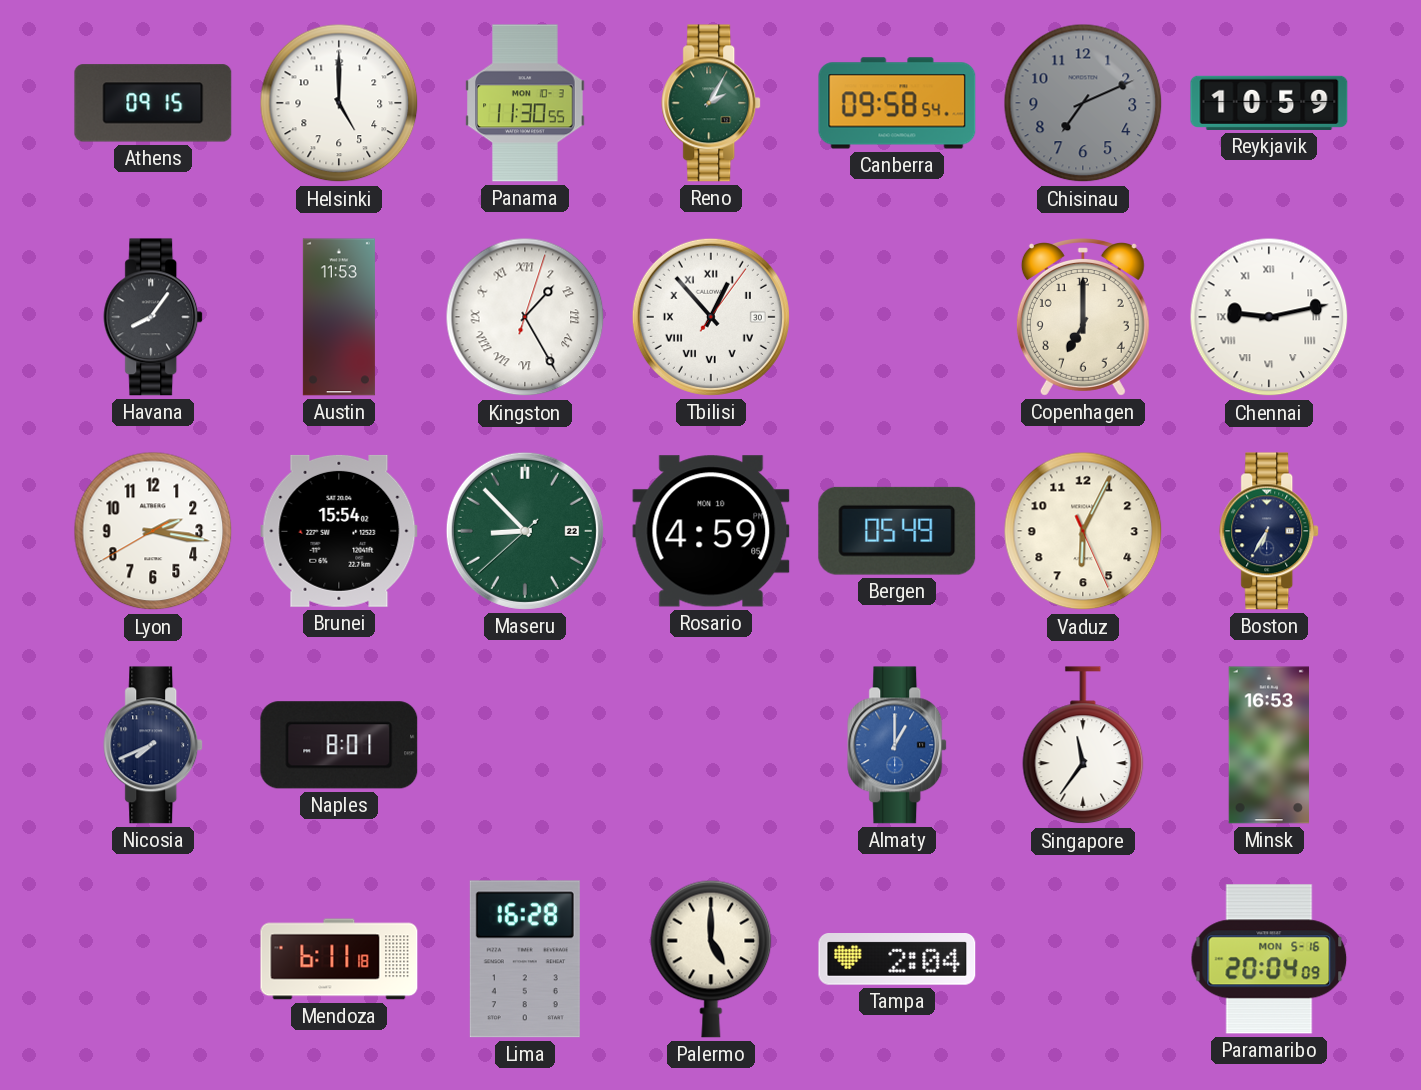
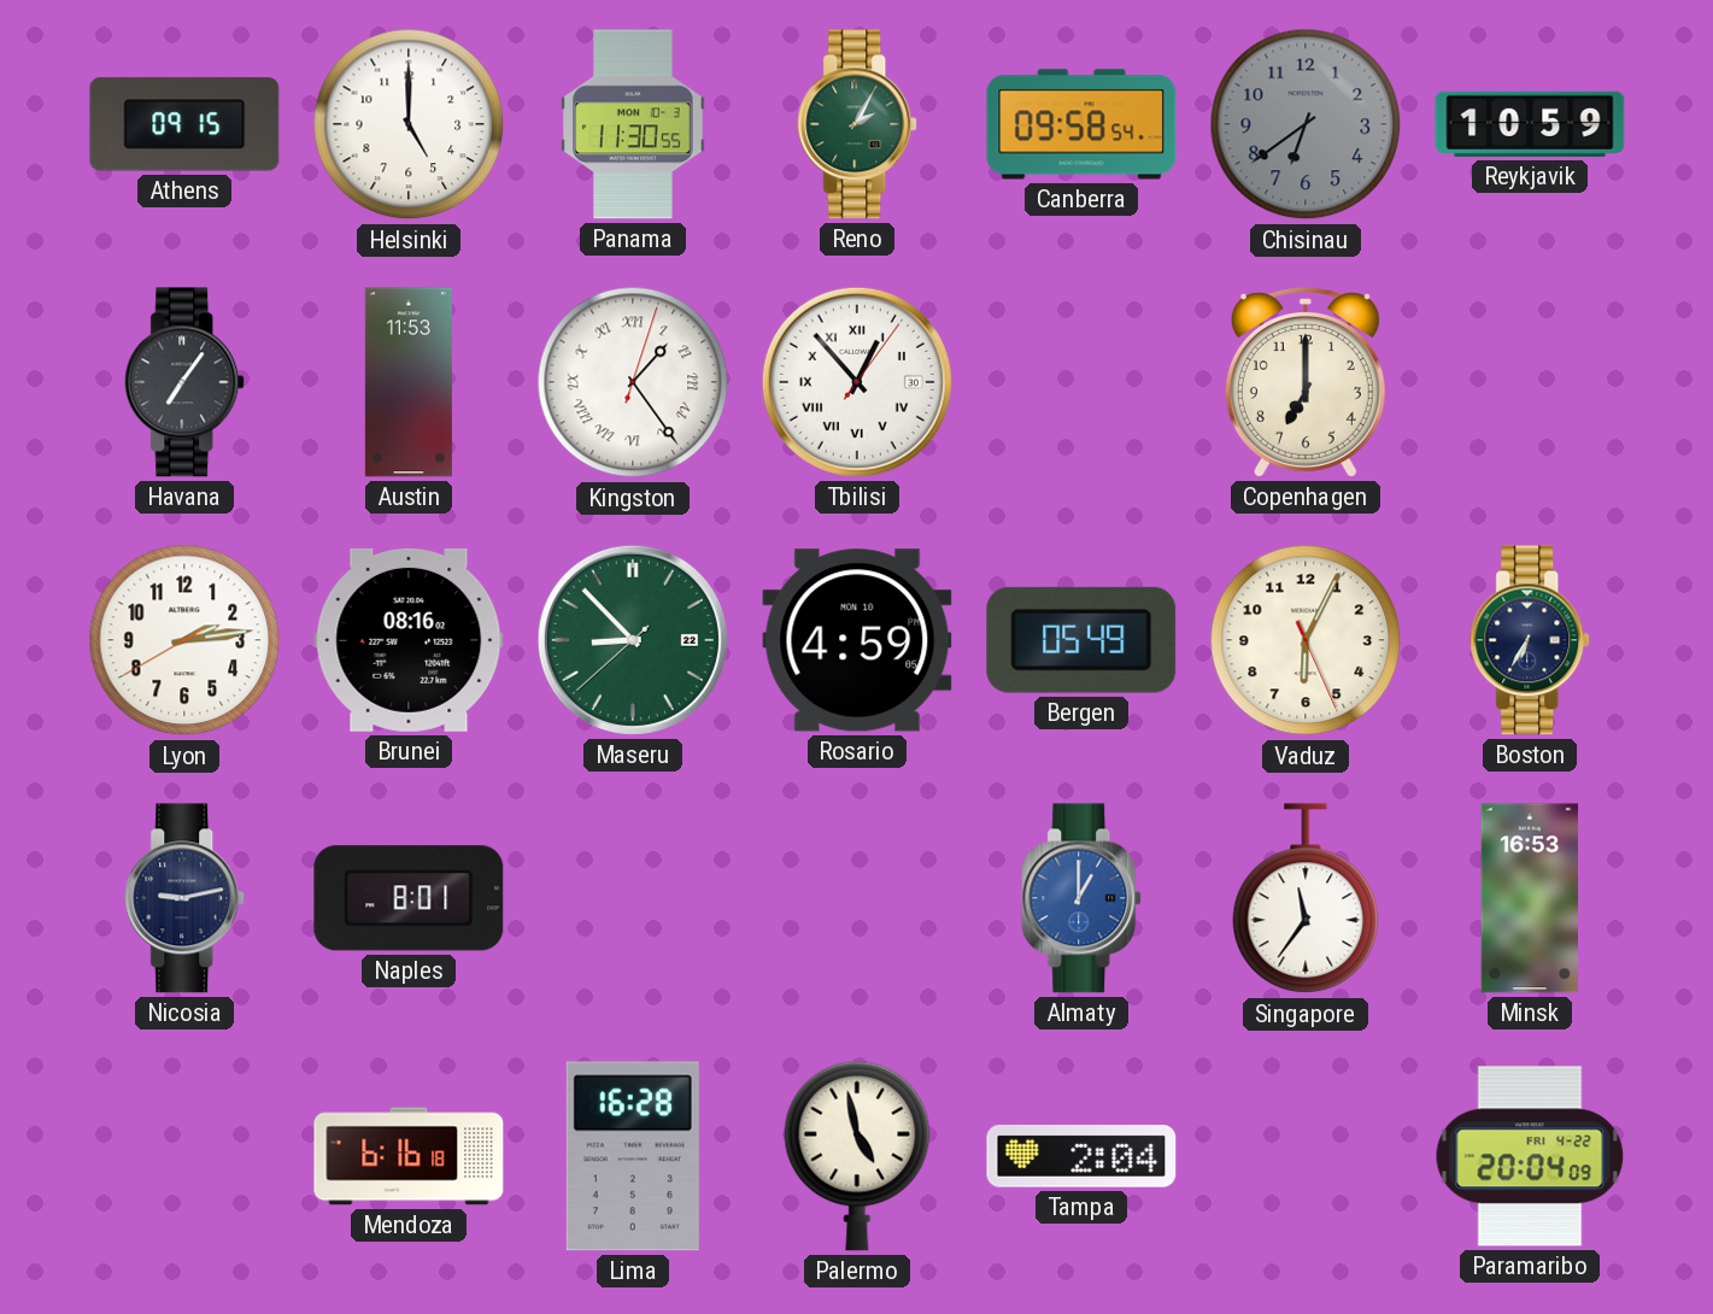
Chisinau: 7:11 -> 6:39 (1306, 124)
Havana: 8:06 -> 7:06 (186, 382)
Kingston: 1:25 -> 1:24 (633, 382)
Chennai: 9:13 -> none (1269, 317)
Lyon: 2:16 -> 2:13 (184, 640)
Brunei: 15:54 -> 08:16 (409, 640)
Nicosia: 7:41 -> 9:13 (186, 898)
Mendoza: 6:11 -> 6:16 (409, 1156)
Palermo: 5:00 -> 4:58 (857, 1156)
Paramaribo date: MON 5-16 -> FRI 4-22 (1530, 1156)
